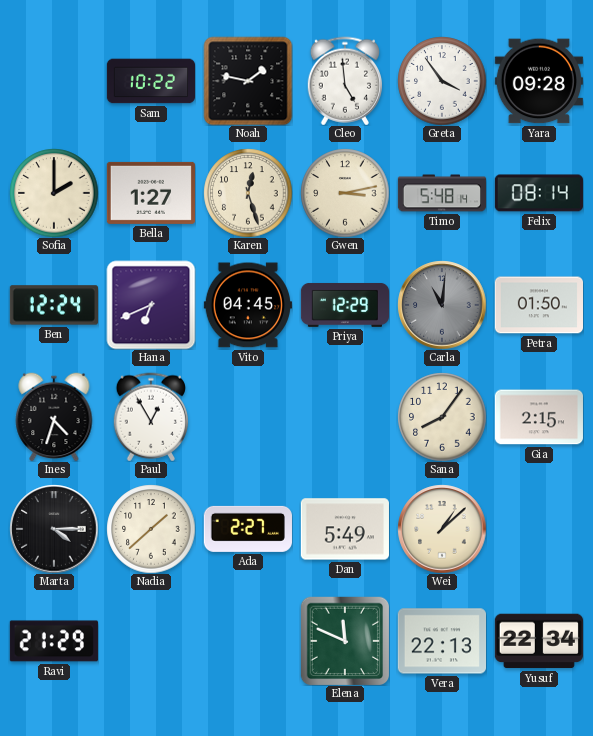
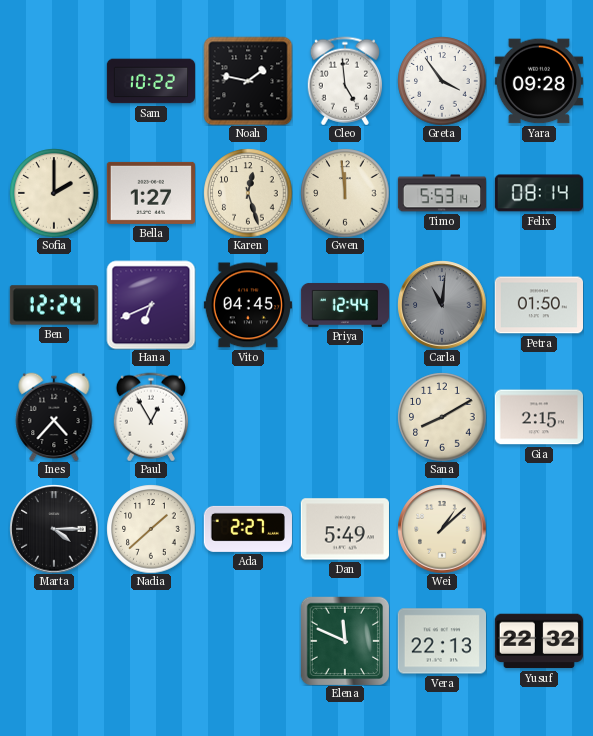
Gwen: 3:13 -> 11:59 (345, 193)
Timo: 5:48 -> 5:53 (441, 193)
Priya: 12:29 -> 12:44 (344, 305)
Ines: 4:33 -> 4:37 (54, 417)
Sana: 8:06 -> 8:10 (442, 417)
Ravi: 21:29 -> none (54, 641)
Yusuf: 22:34 -> 22:32 (539, 641)
